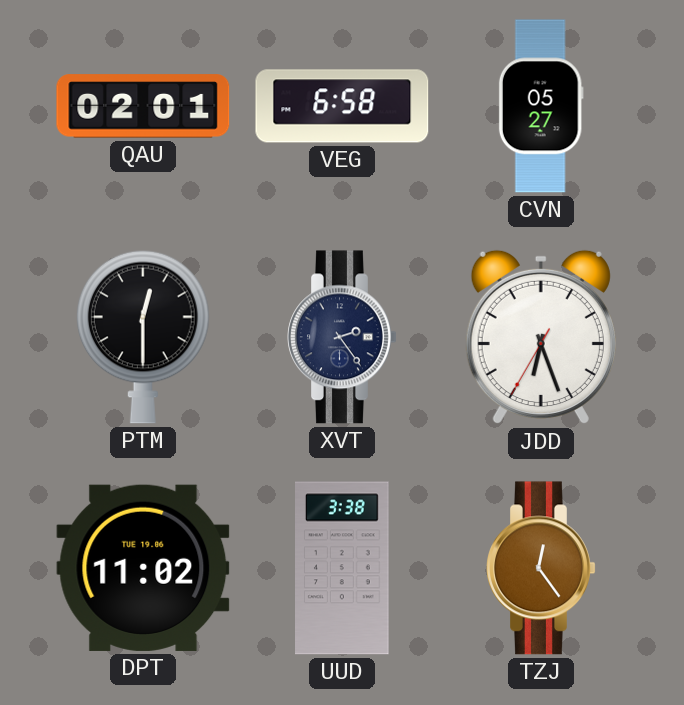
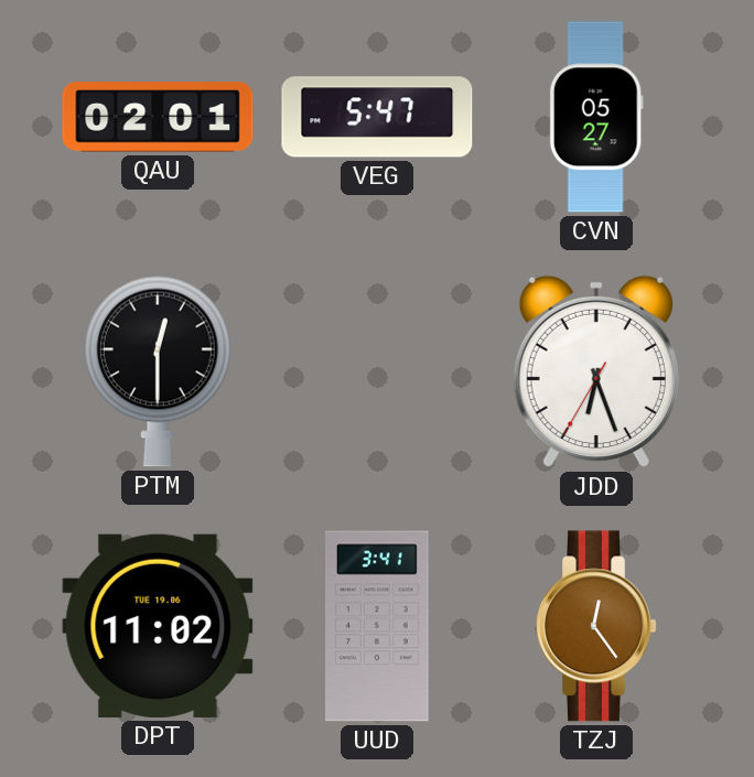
VEG: 6:58 -> 5:47 (377, 117)
XVT: 2:24 -> none (342, 337)
UUD: 3:38 -> 3:41 (378, 626)
